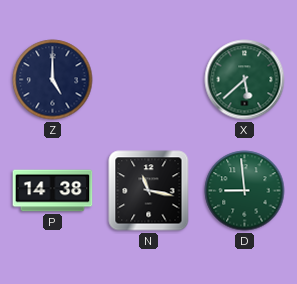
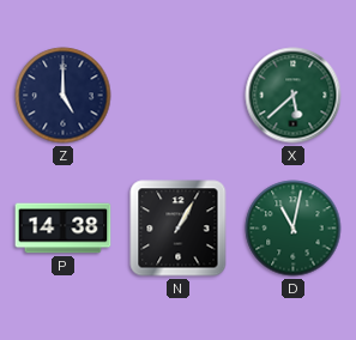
N: 11:17 -> 1:05 (179, 229)
D: 8:59 -> 11:02 (294, 229)
